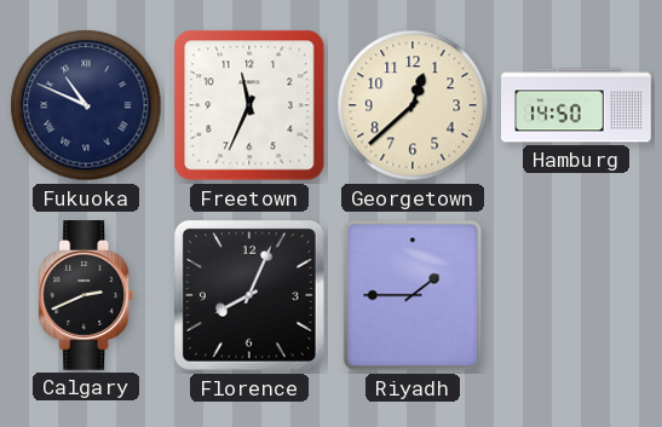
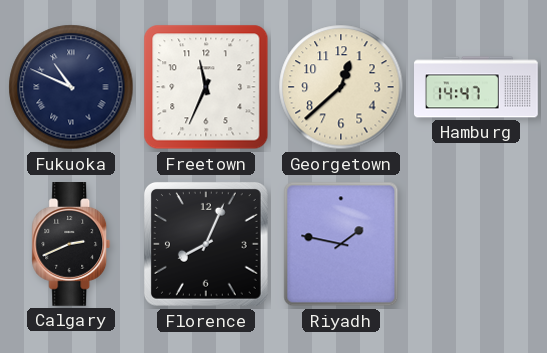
Hamburg: 14:50 -> 14:47 (476, 87)
Riyadh: 1:45 -> 1:47 (341, 244)
